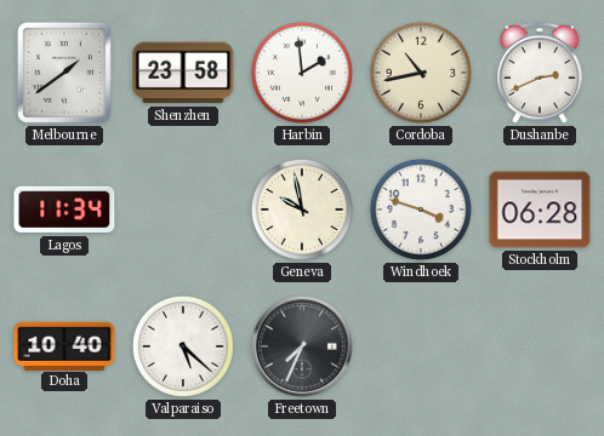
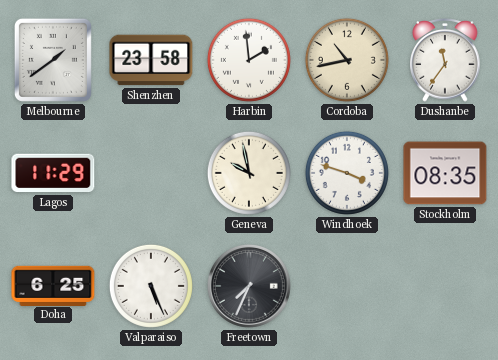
Dushanbe: 2:41 -> 11:36 (445, 61)
Lagos: 11:34 -> 11:29 (53, 173)
Stockholm: 06:28 -> 08:35 (445, 173)
Doha: 10:40 -> 6:25 (53, 285)
Valparaiso: 5:22 -> 5:26 (151, 286)
